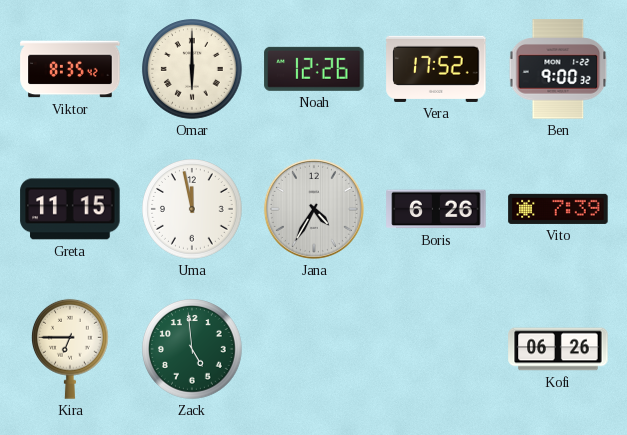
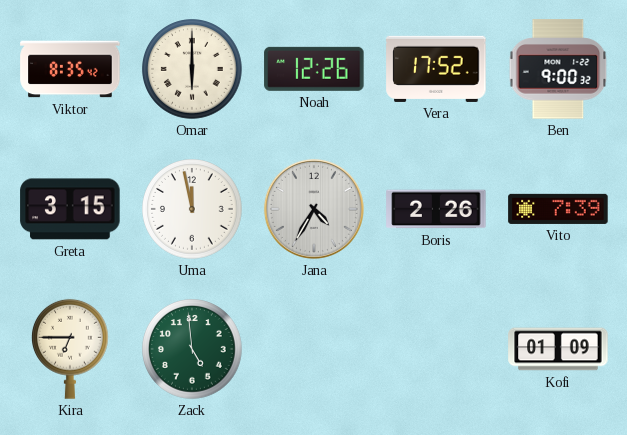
Greta: 11:15 -> 3:15 (70, 209)
Boris: 6:26 -> 2:26 (436, 209)
Kofi: 06:26 -> 01:09 (558, 349)
